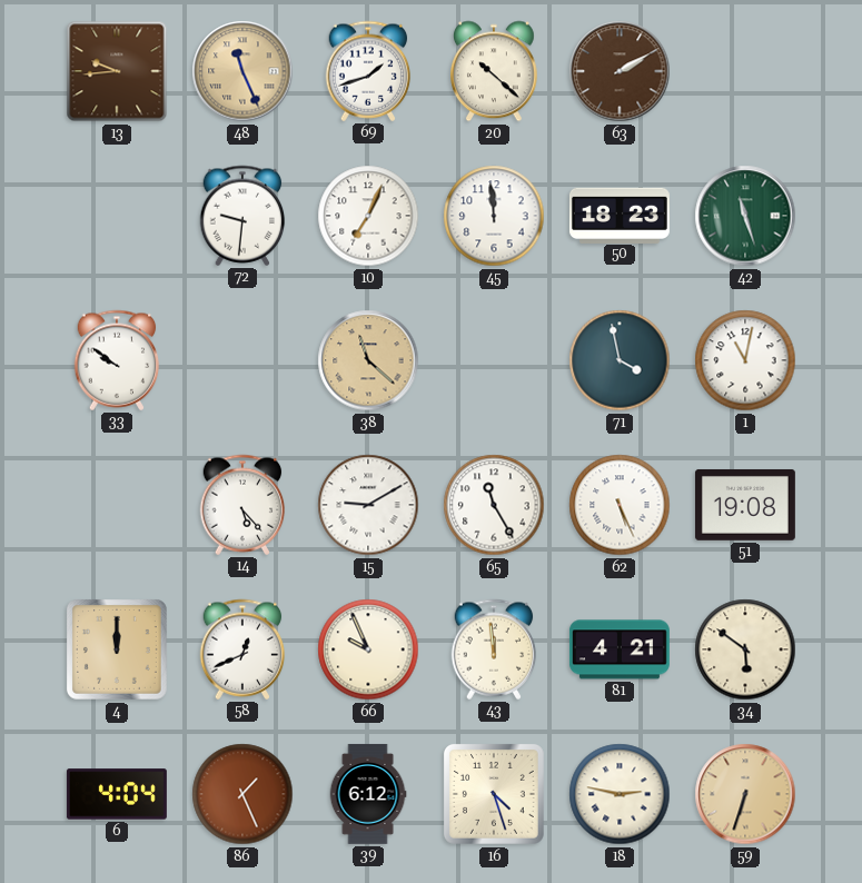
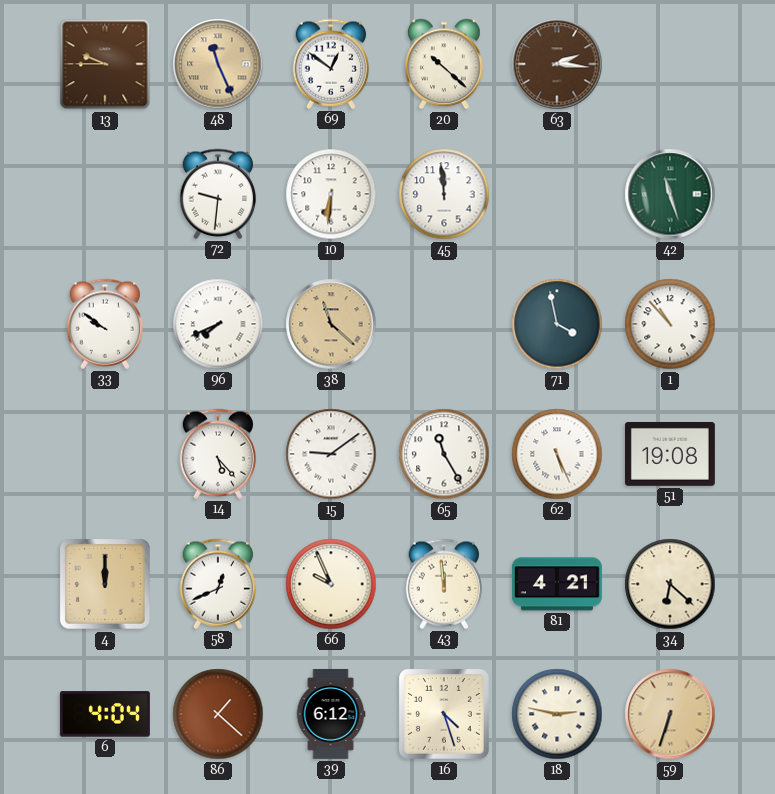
13: 9:44 -> 9:45 (105, 64)
69: 1:42 -> 12:51 (331, 64)
63: 2:10 -> 2:16 (557, 64)
10: 7:04 -> 6:31 (331, 194)
50: 18:23 -> none (620, 215)
96: none -> 7:41 (218, 324)
1: 11:02 -> 10:53 (670, 324)
15: 9:10 -> 9:09 (331, 454)
34: 5:51 -> 6:22 (670, 584)
86: 1:26 -> 1:22 (218, 714)
